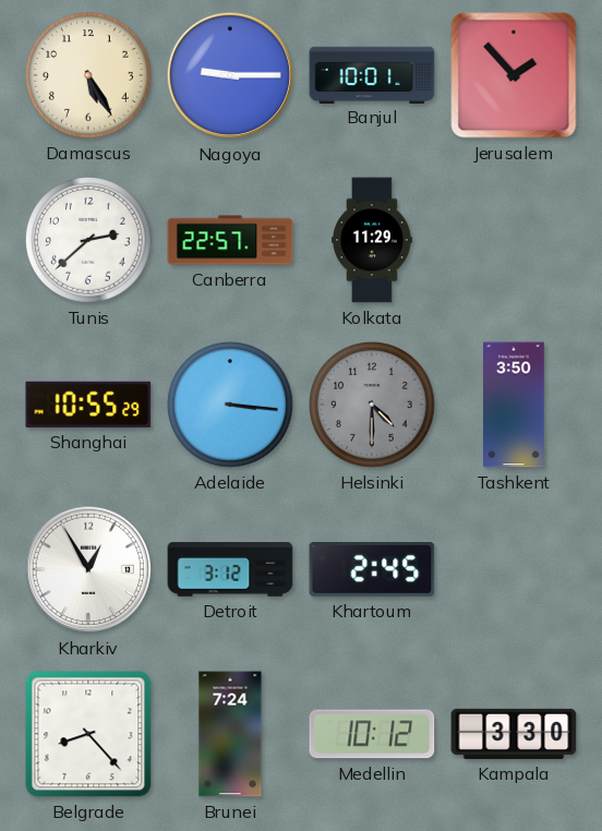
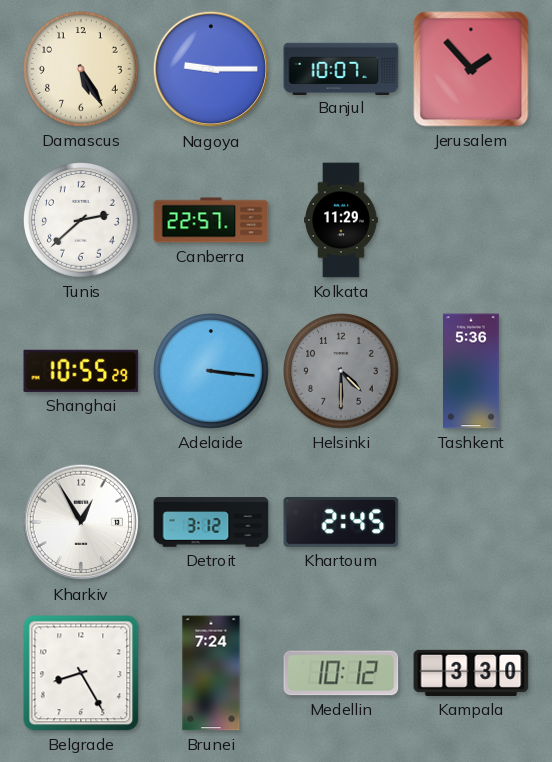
Banjul: 10:01 -> 10:07 (341, 68)
Tashkent: 3:50 -> 5:36 (472, 371)
Belgrade: 8:23 -> 8:25 (81, 673)
